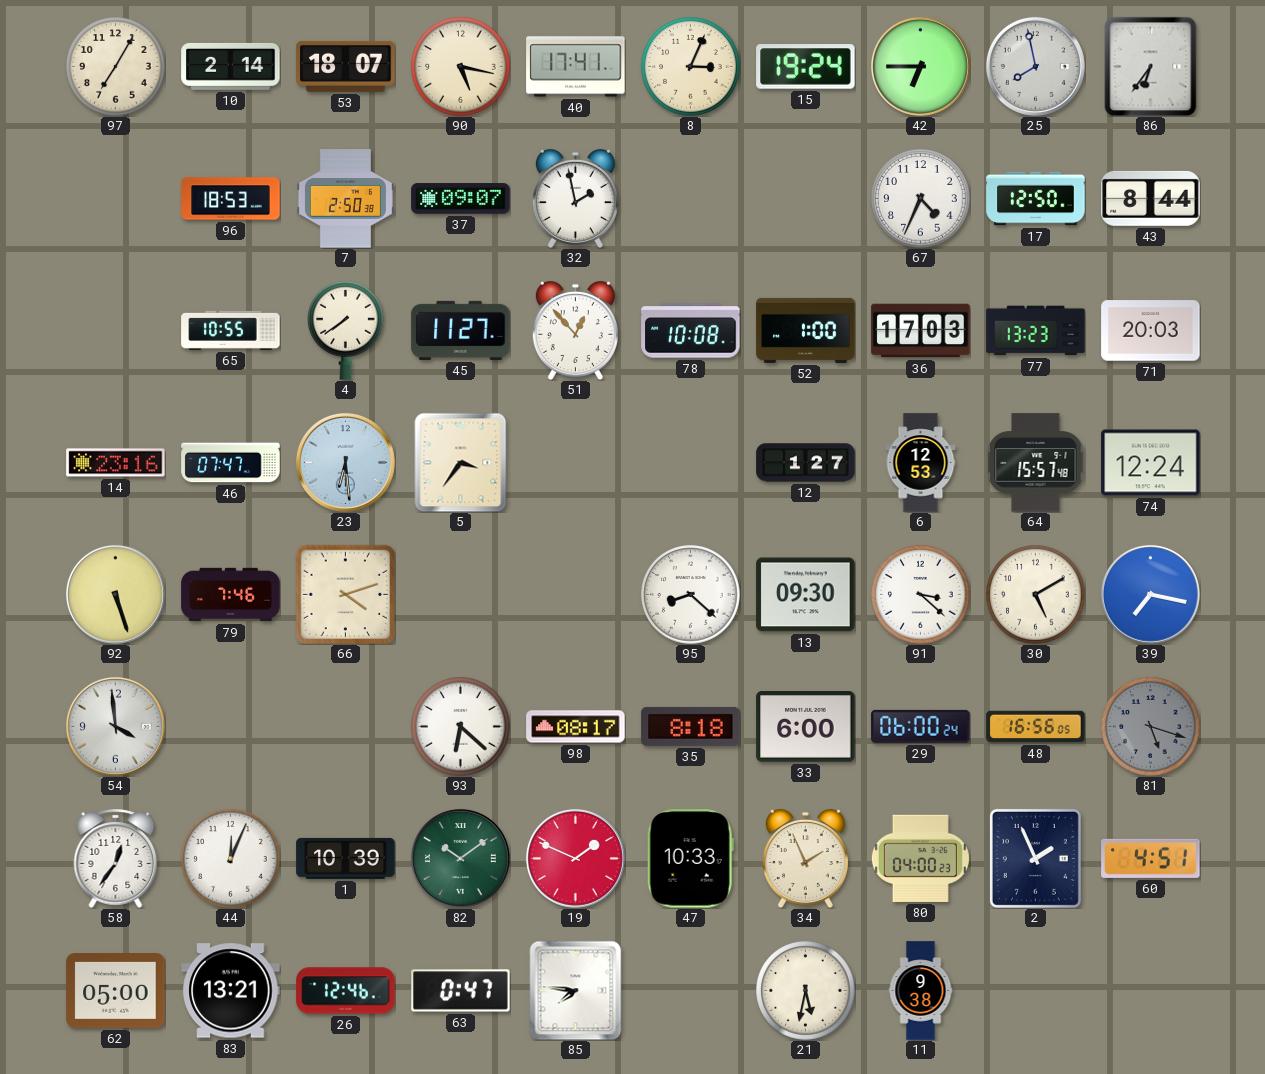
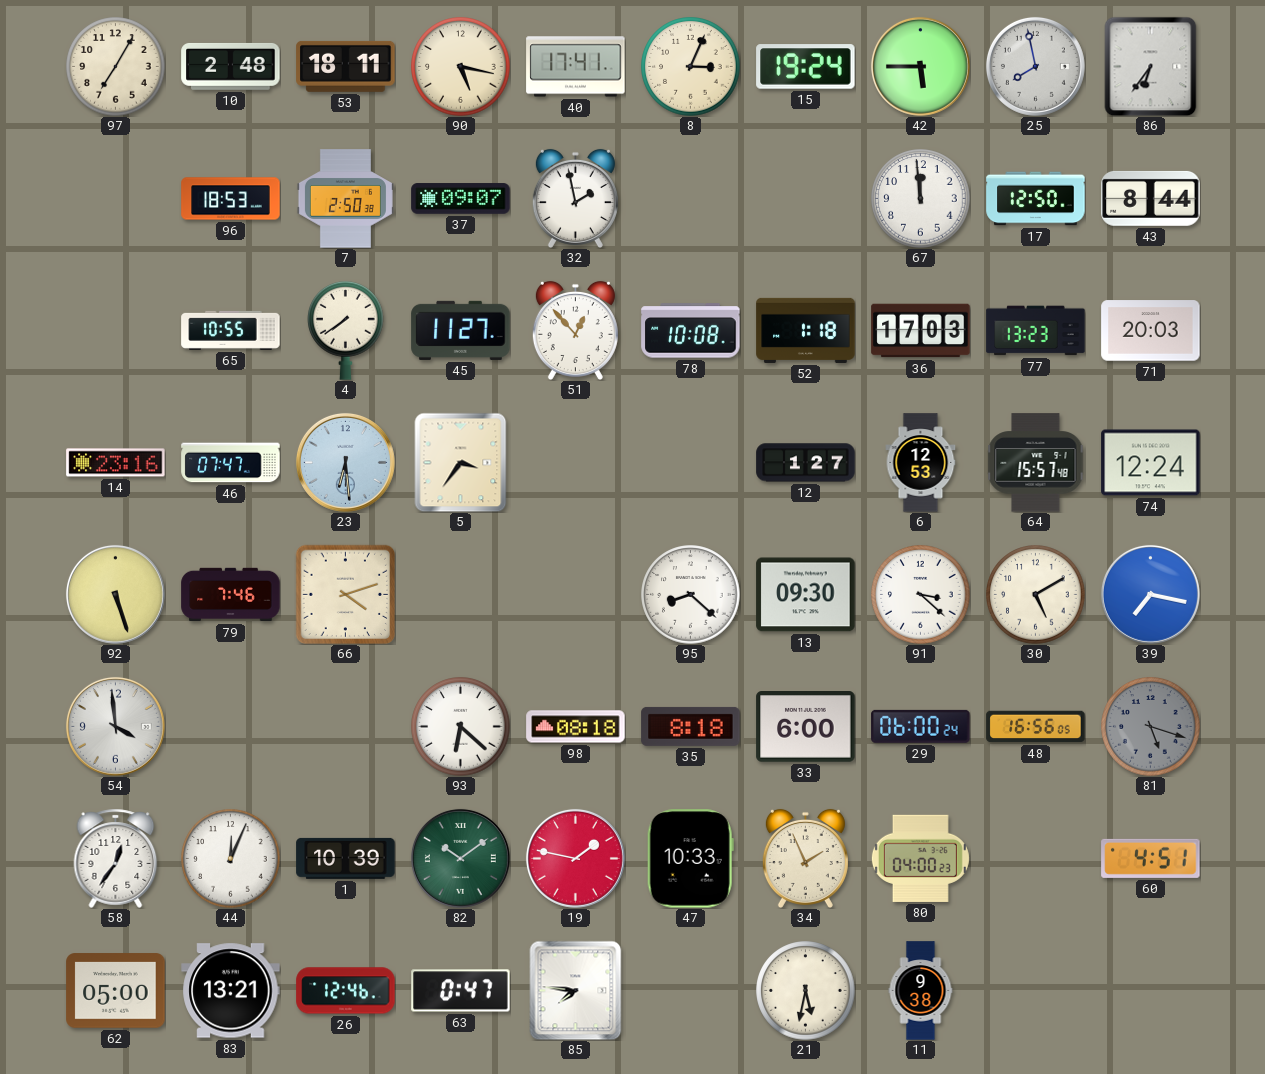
10: 2:14 -> 2:48 (231, 66)
53: 18:07 -> 18:11 (346, 66)
42: 6:45 -> 5:45 (920, 66)
67: 4:34 -> 11:59 (921, 199)
52: 1:00 -> 1:18 (806, 330)
98: 08:17 -> 08:18 (576, 727)
19: 1:49 -> 1:47 (575, 858)
2: 1:56 -> none (1035, 858)
